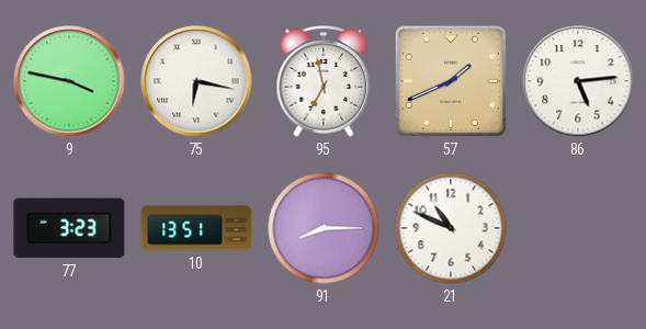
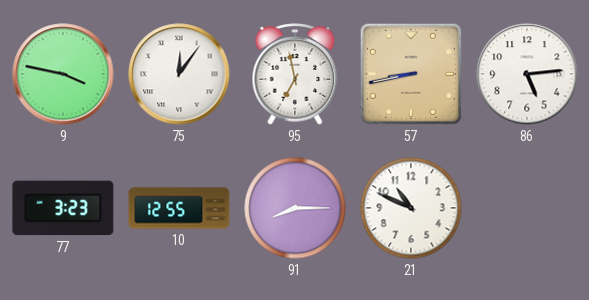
75: 6:17 -> 12:06 (179, 74)
57: 1:41 -> 8:43 (411, 74)
10: 13:51 -> 12:55 (179, 208)
